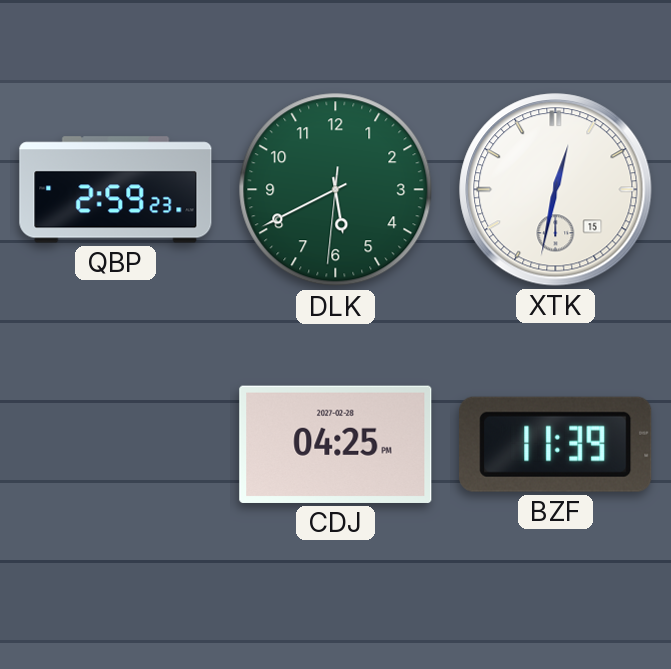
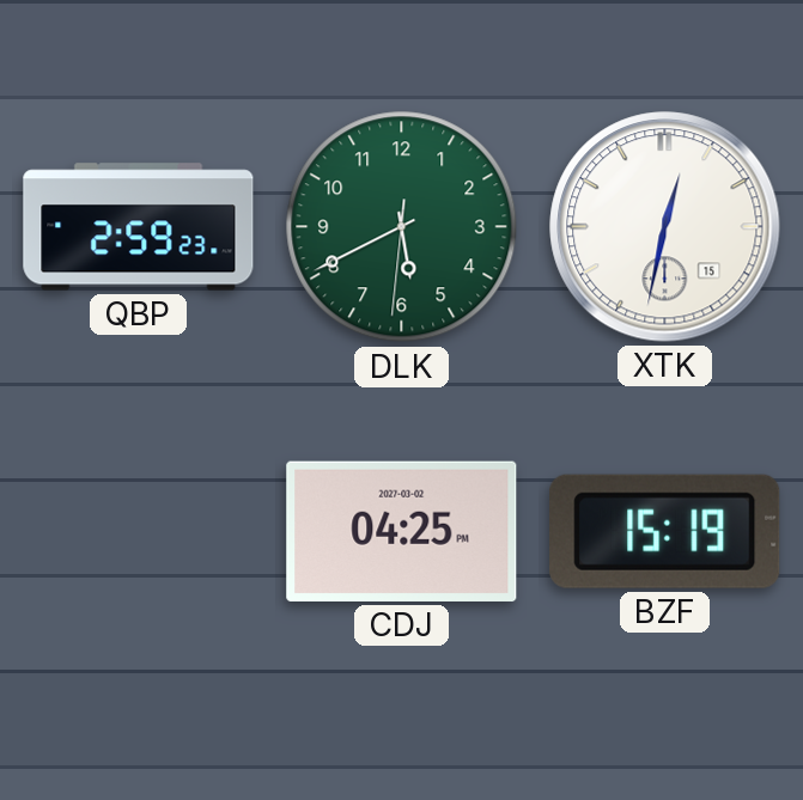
CDJ date: 2027-02-28 -> 2027-03-02 (402, 531)
BZF: 11:39 -> 15:19 (665, 531)
